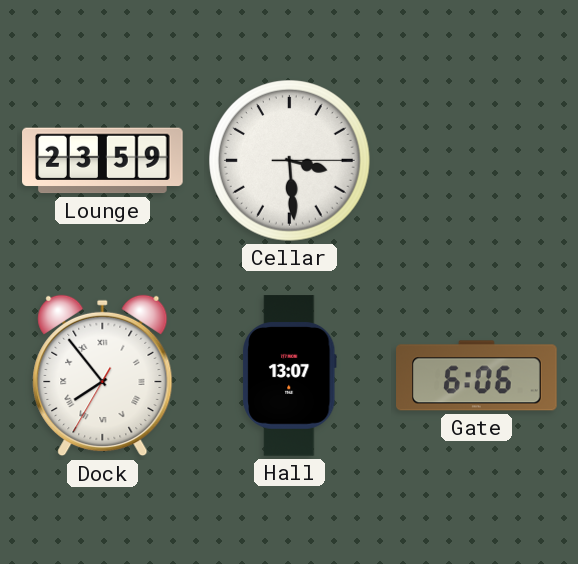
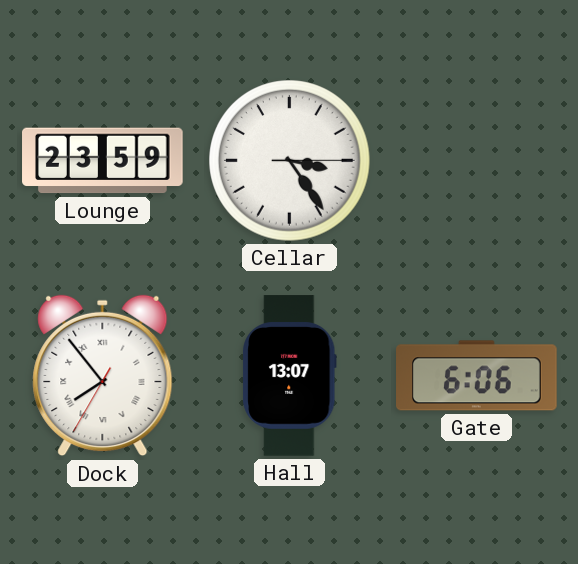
Cellar: 3:29 -> 3:24 (290, 161)
